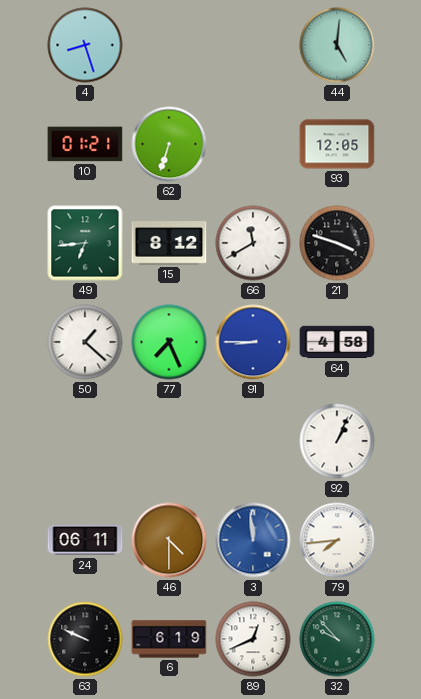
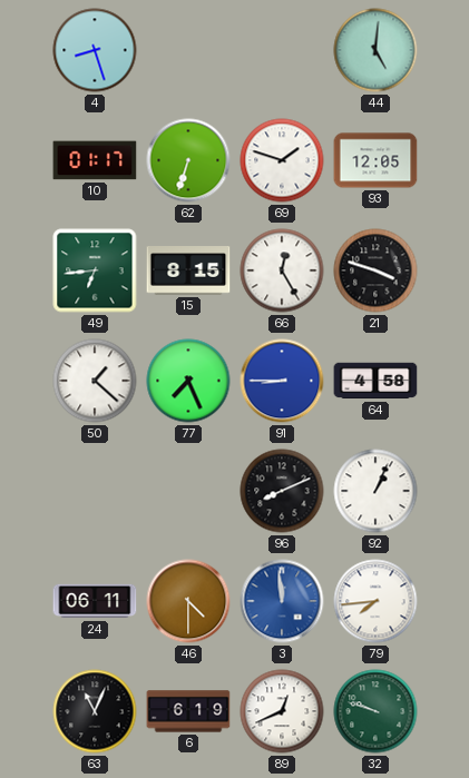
10: 01:21 -> 01:17 (95, 160)
69: none -> 1:48 (282, 160)
15: 8:12 -> 8:15 (188, 270)
66: 11:40 -> 12:25 (282, 270)
96: none -> 8:11 (282, 491)
63: 9:49 -> 11:04 (95, 711)
32: 9:53 -> 9:48 (375, 711)
